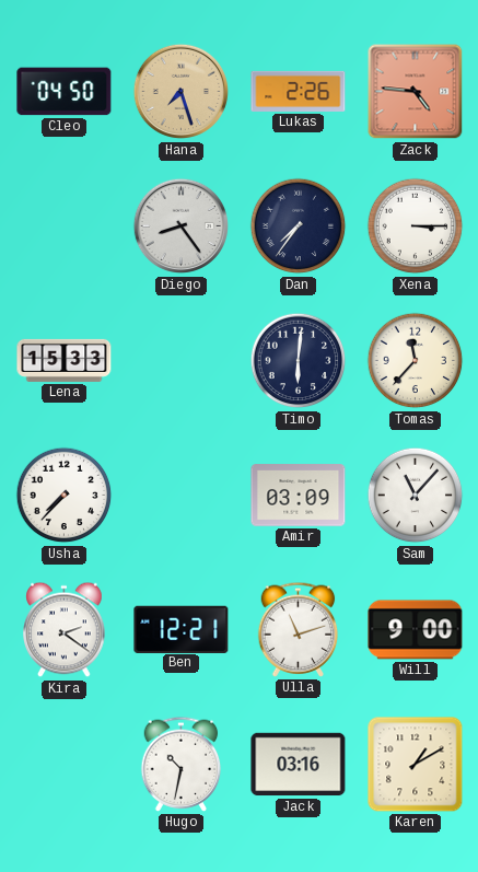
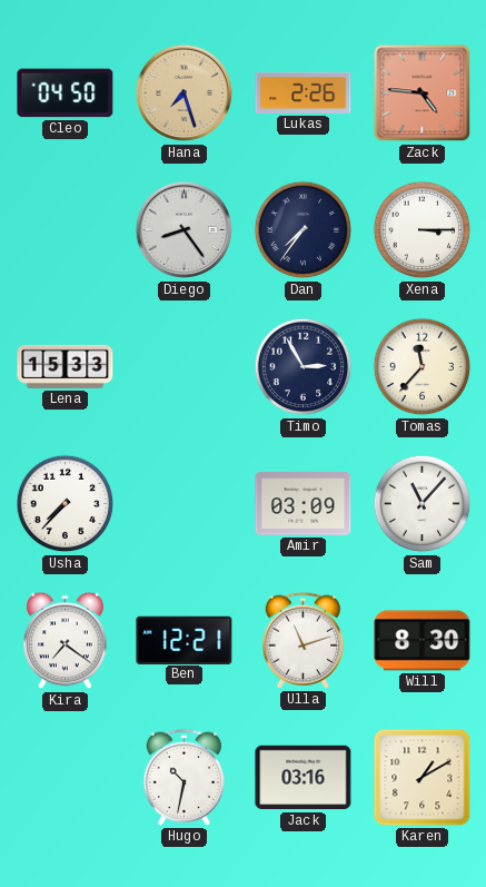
Timo: 6:01 -> 2:55 (304, 367)
Kira: 2:21 -> 7:21 (66, 641)
Will: 9:00 -> 8:30 (423, 641)
